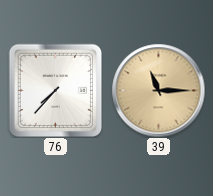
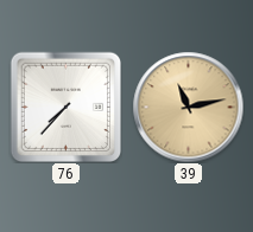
39: 11:15 -> 11:13 (188, 107)
